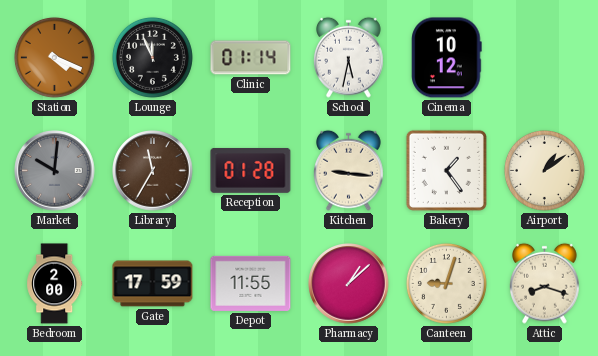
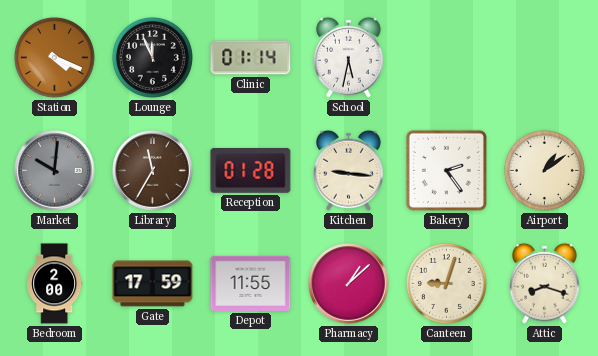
Cinema: 10:12 -> none (447, 58)
Bakery: 1:24 -> 2:24 (446, 170)
